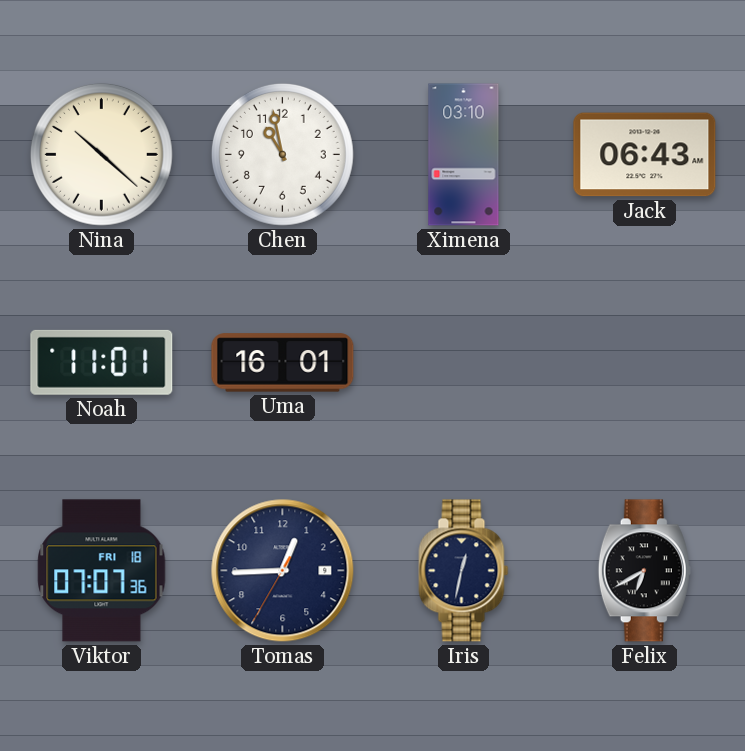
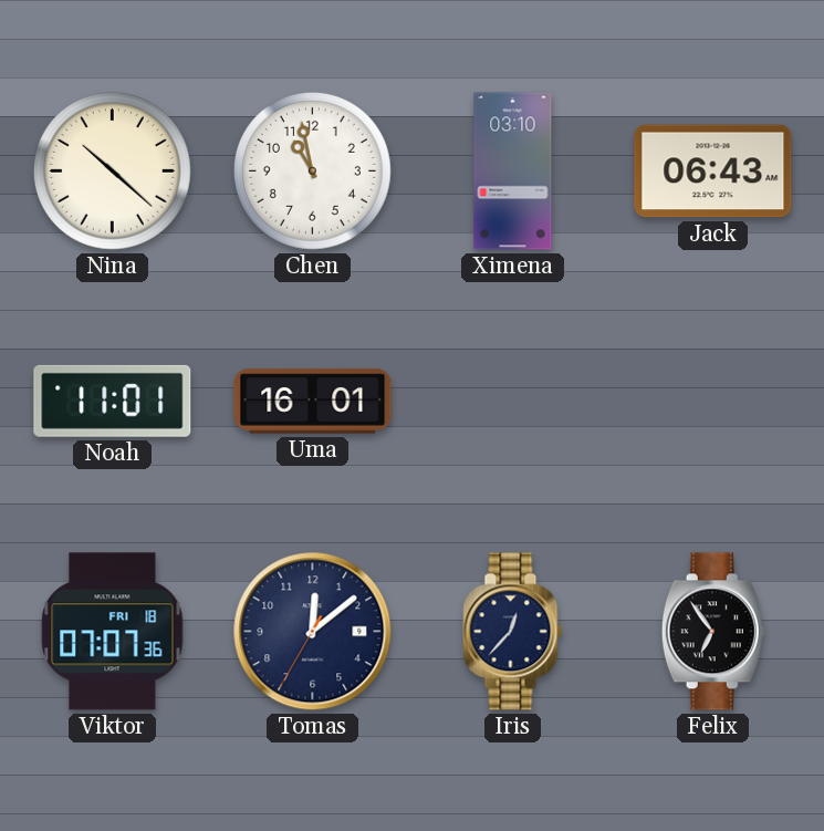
Tomas: 12:44 -> 12:08 (313, 632)
Iris: 12:32 -> 12:37 (513, 632)
Felix: 6:40 -> 6:54 (712, 632)
